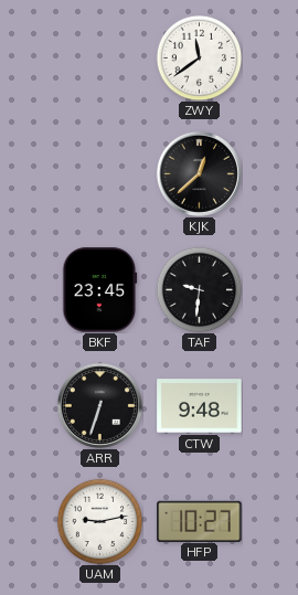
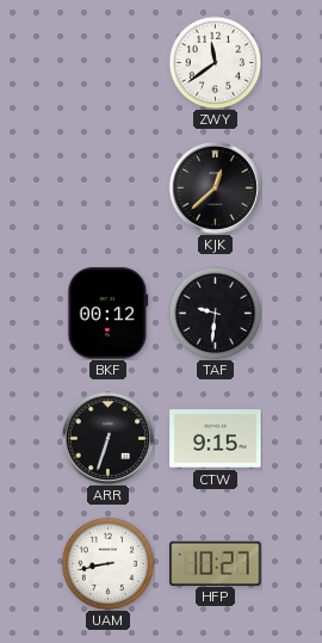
BKF: 23:45 -> 00:12 (109, 314)
CTW: 9:48 -> 9:15 (216, 439)
UAM: 9:13 -> 8:43 (107, 563)
